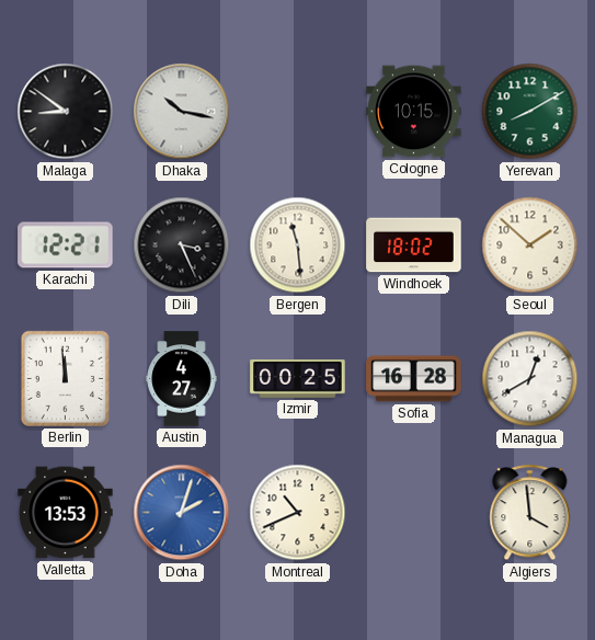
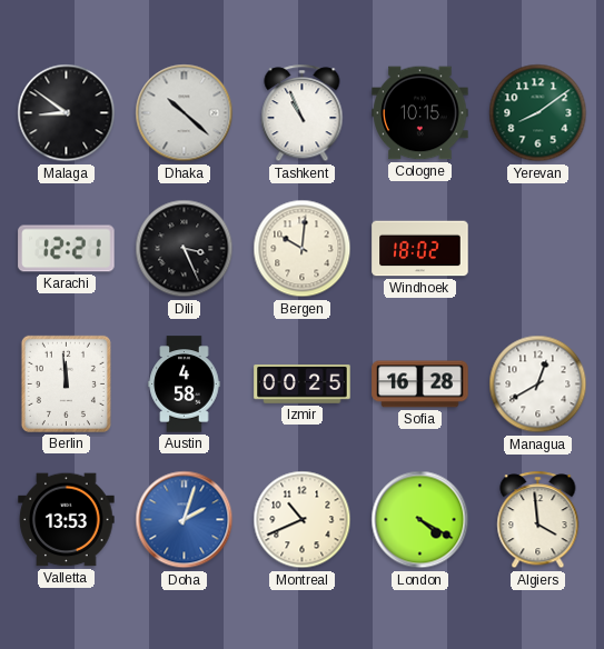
Dhaka: 10:17 -> 10:22 (185, 113)
Tashkent: none -> 10:56 (303, 113)
Yerevan: 8:10 -> 8:09 (538, 113)
Bergen: 11:29 -> 10:01 (303, 249)
Seoul: 1:52 -> none (530, 245)
Austin: 4:27 -> 4:58 (185, 385)
London: none -> 4:20 (420, 520)
